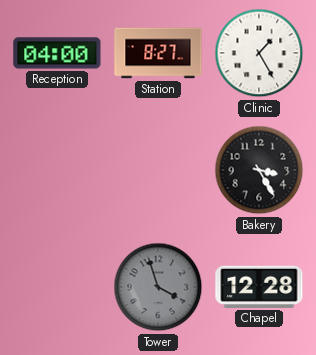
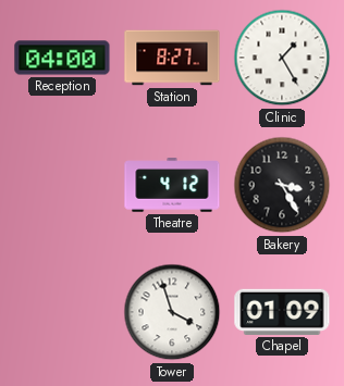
Theatre: none -> 4:12 (172, 185)
Tower dial: grey -> white (172, 312)
Chapel: 12:28 -> 01:09 (282, 312)
